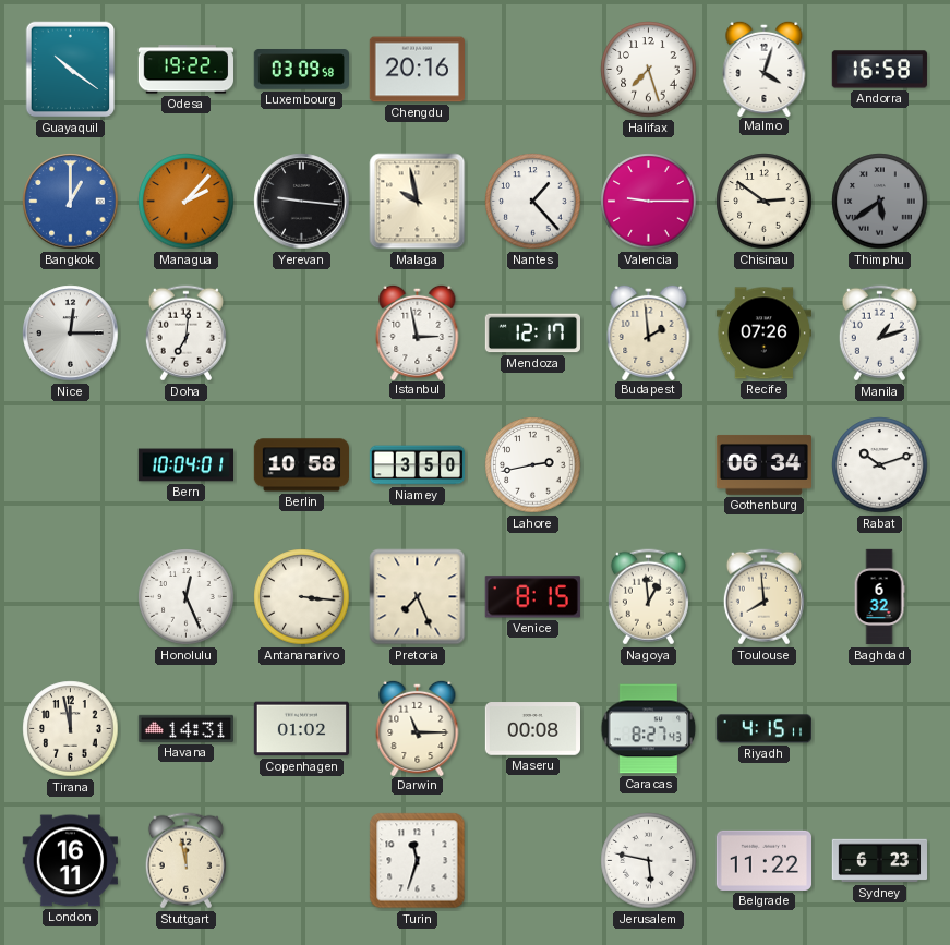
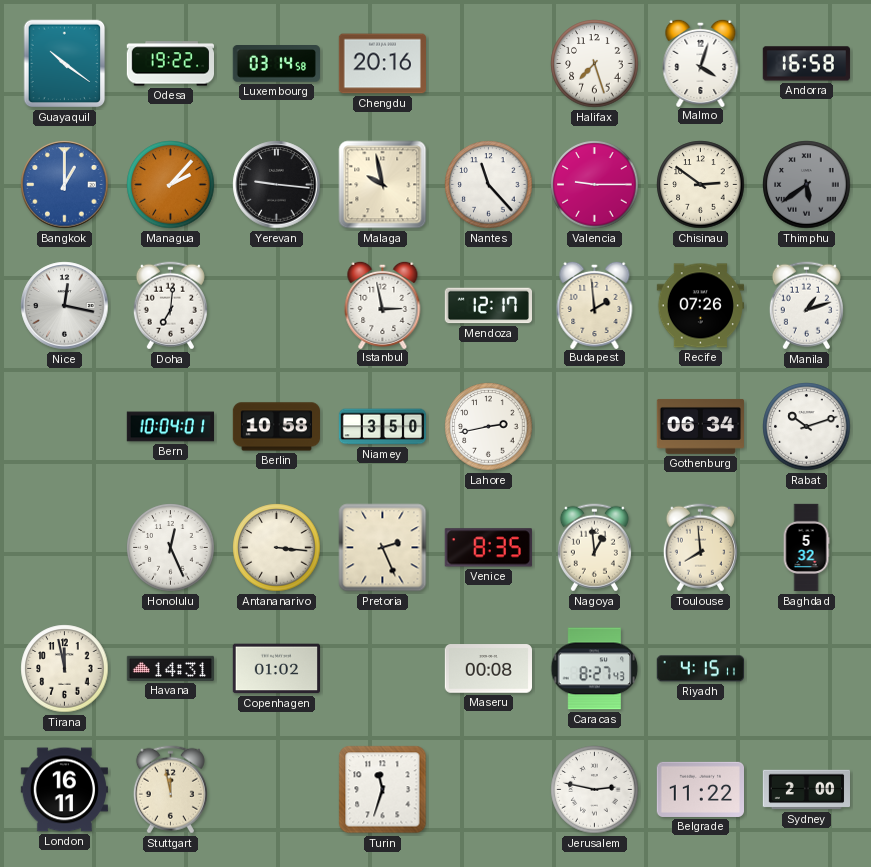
Luxembourg: 03:09 -> 03:14 (276, 64)
Nantes: 1:23 -> 11:23 (489, 185)
Nice: 12:15 -> 12:17 (65, 306)
Pretoria: 7:26 -> 2:26 (383, 548)
Venice: 8:15 -> 8:35 (488, 548)
Baghdad: 6:32 -> 5:32 (806, 548)
Darwin: 11:15 -> none (418, 727)
Jerusalem: 5:47 -> 2:47 (595, 790)
Sydney: 6:23 -> 2:00 (806, 790)
